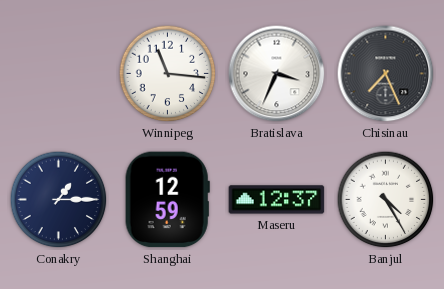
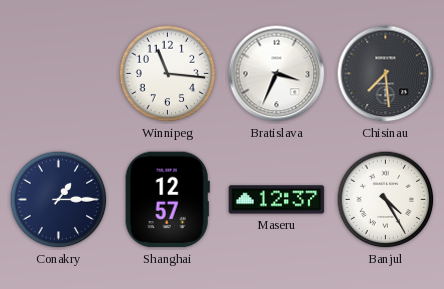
Chisinau: 7:26 -> 7:29 (386, 74)
Shanghai: 12:59 -> 12:57 (167, 200)
